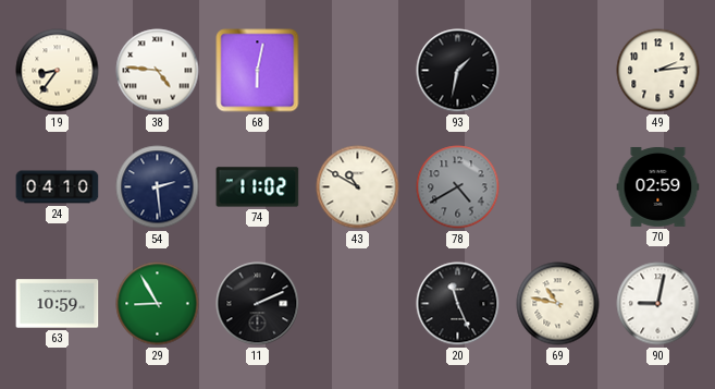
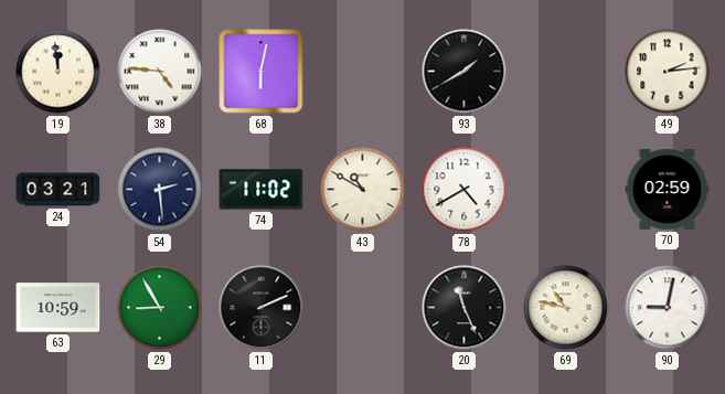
19: 8:36 -> 11:59 (58, 72)
93: 1:32 -> 1:40 (465, 72)
24: 04:10 -> 03:21 (58, 190)
78 dial: grey -> white (465, 190)
